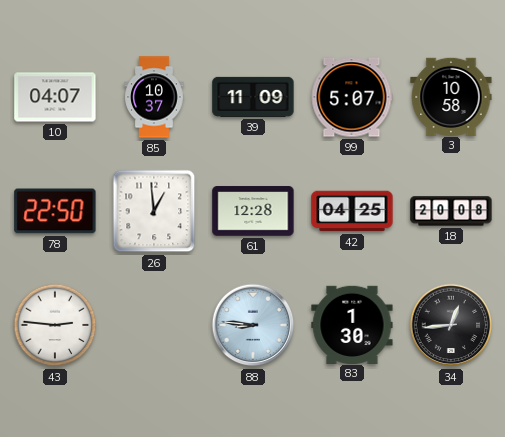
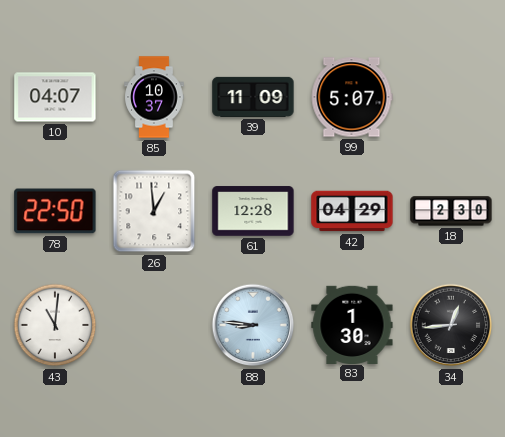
3: 10:58 -> none (451, 96)
42: 04:25 -> 04:29 (352, 211)
18: 20:08 -> 2:30 (451, 211)
43: 2:46 -> 11:01 (55, 325)
